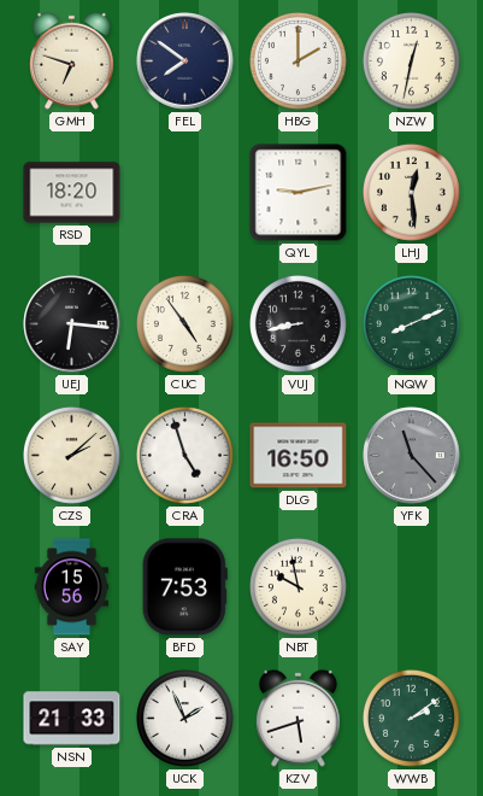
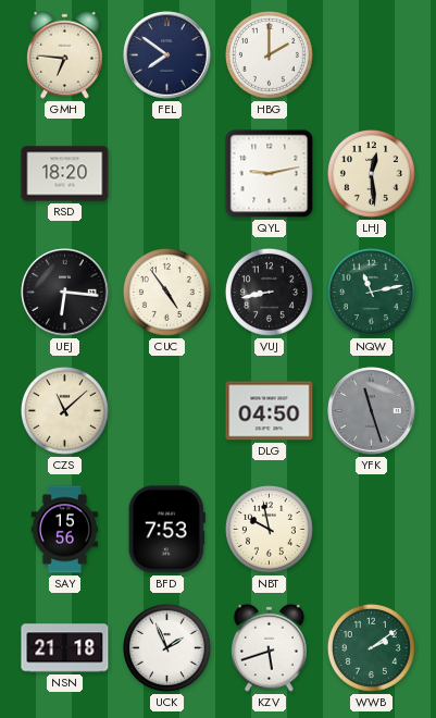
GMH: 6:48 -> 6:46 (65, 54)
NZW: 12:32 -> none (411, 60)
NQW: 8:11 -> 11:13 (371, 292)
CZS: 2:08 -> 11:08 (64, 410)
CRA: 4:57 -> none (184, 455)
DLG: 16:50 -> 04:50 (270, 411)
YFK: 11:23 -> 11:27 (372, 411)
NSN: 21:33 -> 21:18 (65, 648)
